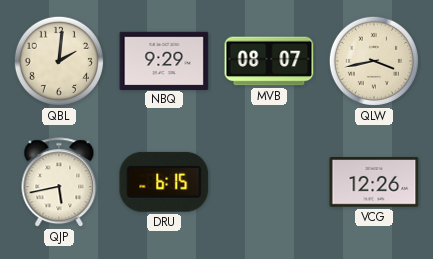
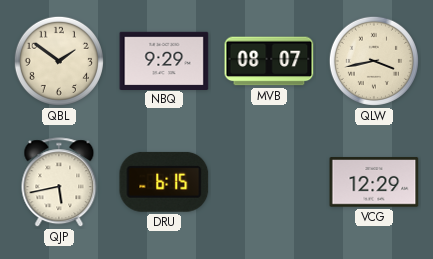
QBL: 2:01 -> 1:51 (59, 61)
VCG: 12:26 -> 12:29 (374, 182)
